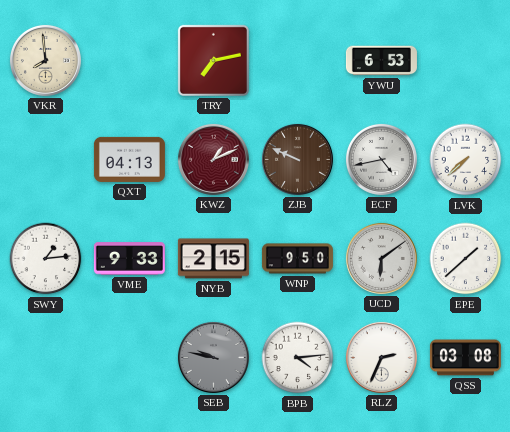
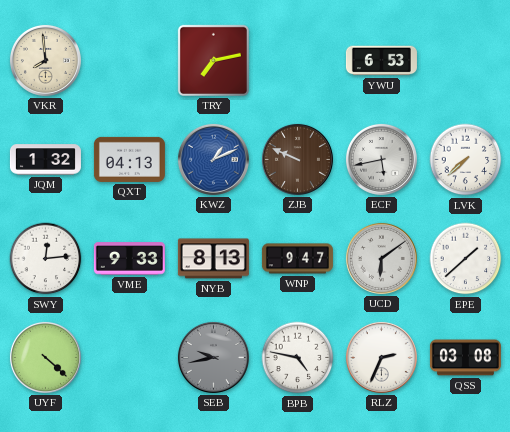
JQM: none -> 1:32 (45, 160)
KWZ dial: burgundy -> blue (213, 159)
ECF: 4:43 -> 5:43 (381, 159)
SWY: 1:14 -> 12:14 (46, 259)
NYB: 2:15 -> 8:13 (213, 259)
WNP: 9:50 -> 9:47 (297, 259)
UYF: none -> 4:22 (45, 357)
SEB: 9:47 -> 9:43 (213, 357)
BPB: 4:14 -> 4:47 (298, 358)
